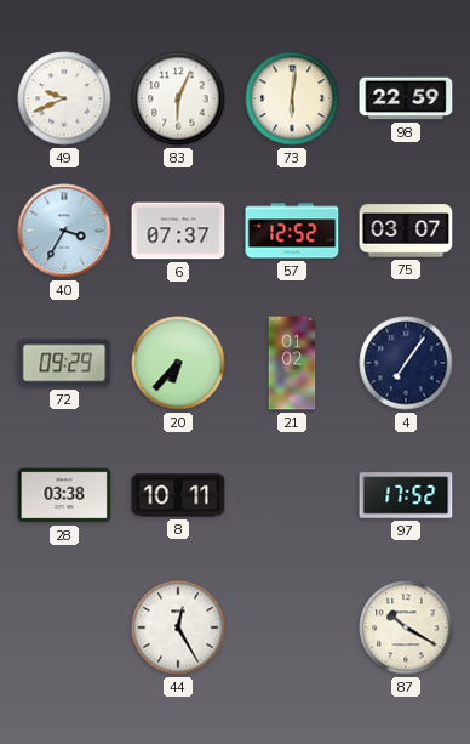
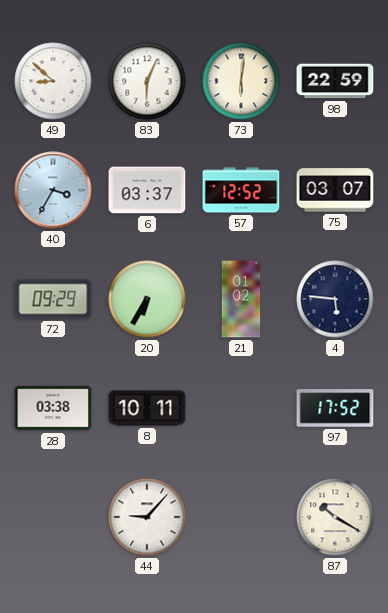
49: 9:41 -> 8:52 (53, 81)
6: 07:37 -> 03:37 (147, 190)
20: 6:37 -> 6:35 (147, 299)
4: 7:06 -> 5:46 (335, 299)
44: 12:25 -> 9:07 (147, 517)
